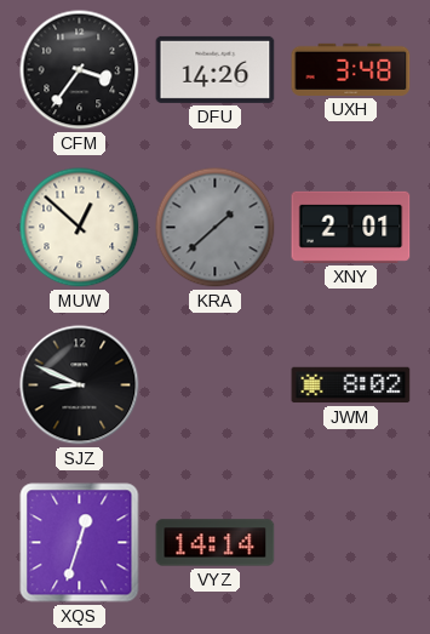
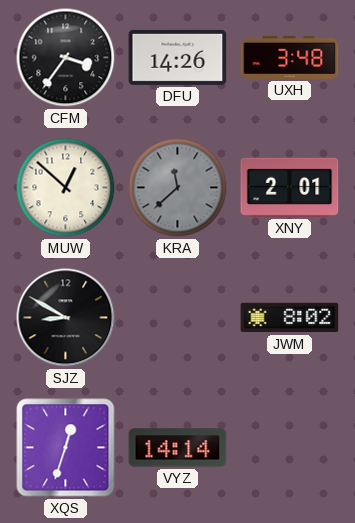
KRA: 1:38 -> 11:38 (178, 188)
SJZ: 8:49 -> 8:50 (66, 318)
